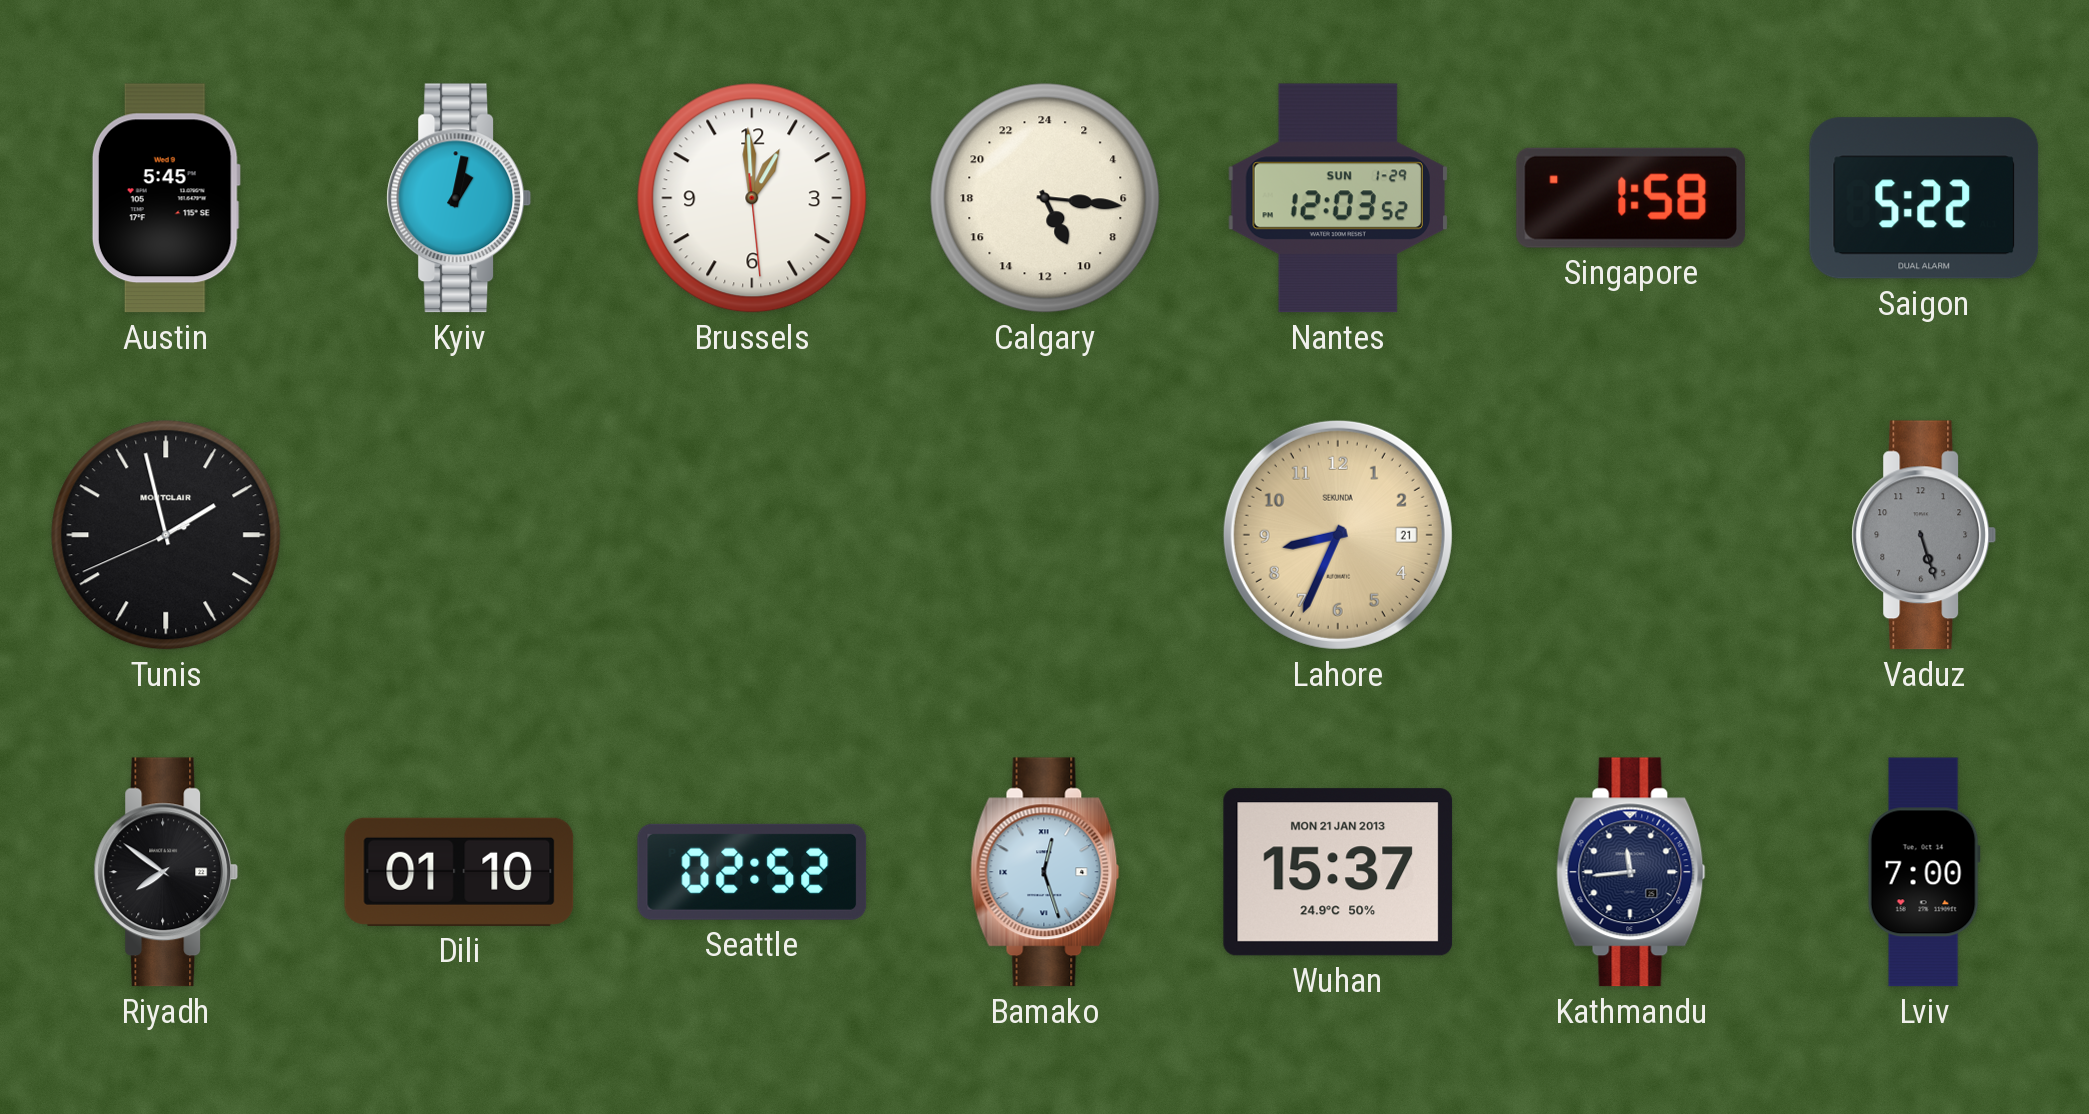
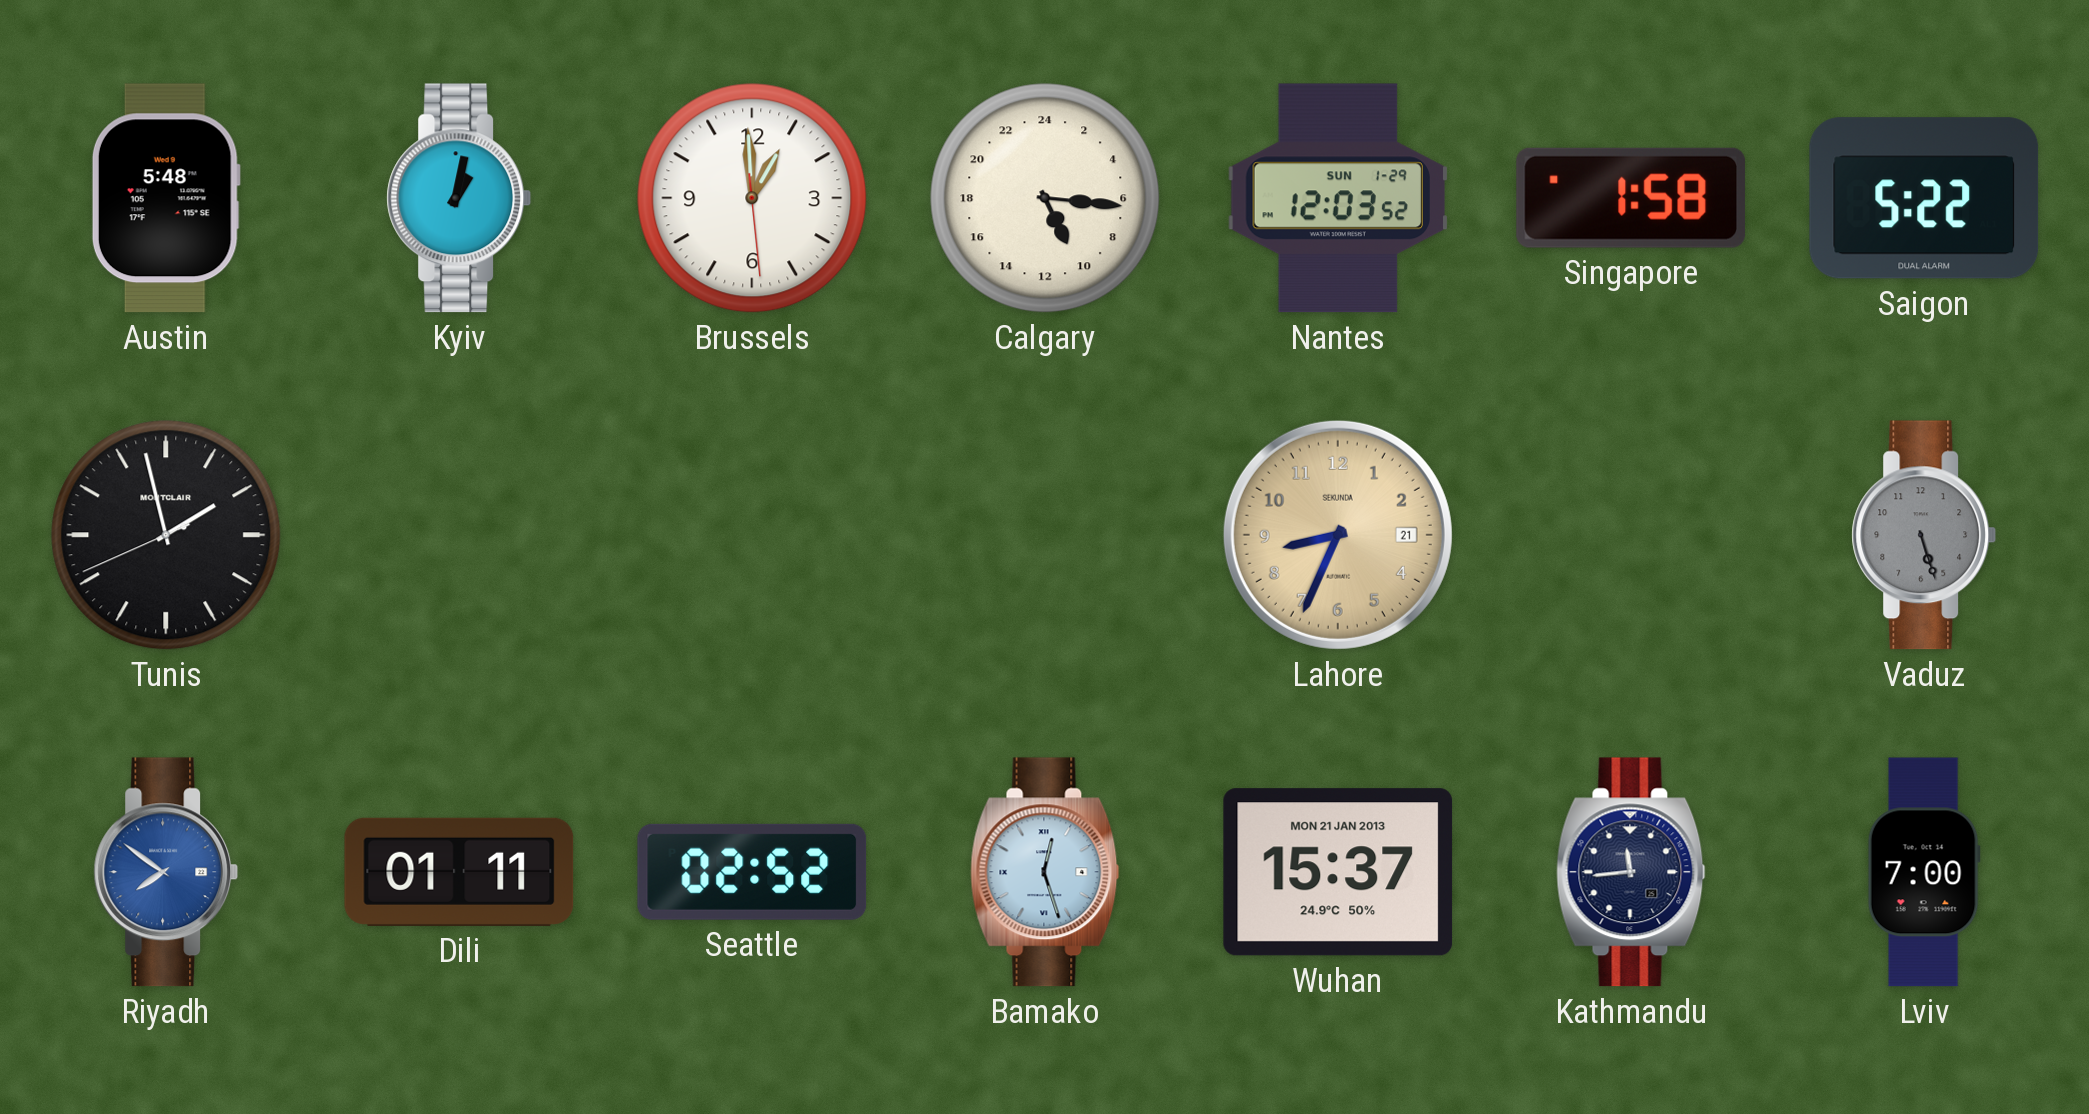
Austin: 5:45 -> 5:48 (166, 198)
Riyadh dial: black -> blue (166, 872)
Dili: 01:10 -> 01:11 (459, 872)
